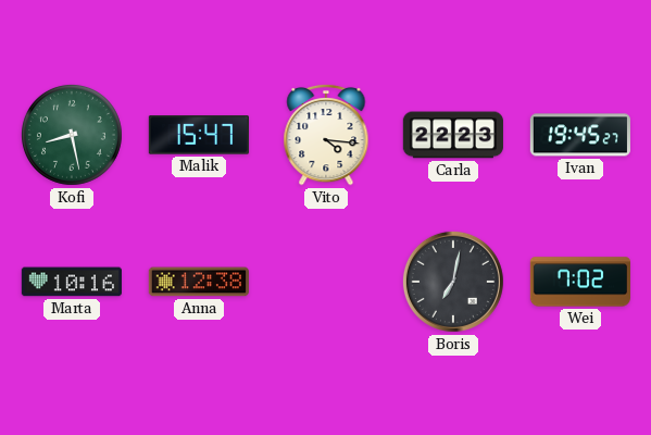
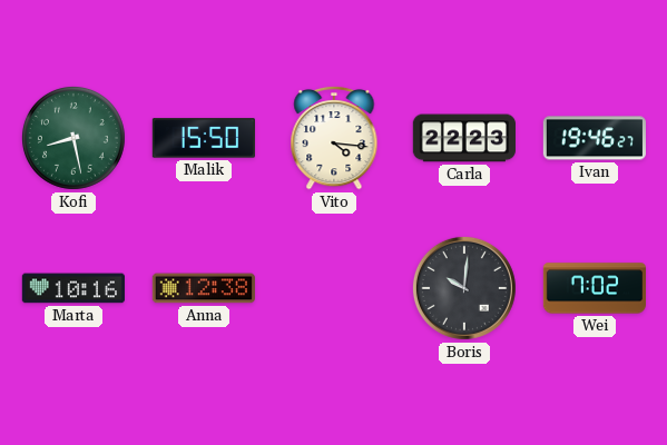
Malik: 15:47 -> 15:50 (204, 138)
Ivan: 19:45 -> 19:46 (595, 138)
Boris: 7:02 -> 10:01 (464, 288)
